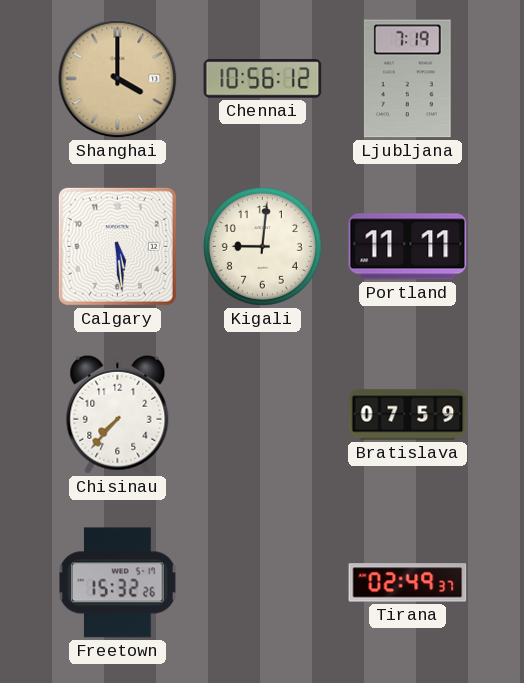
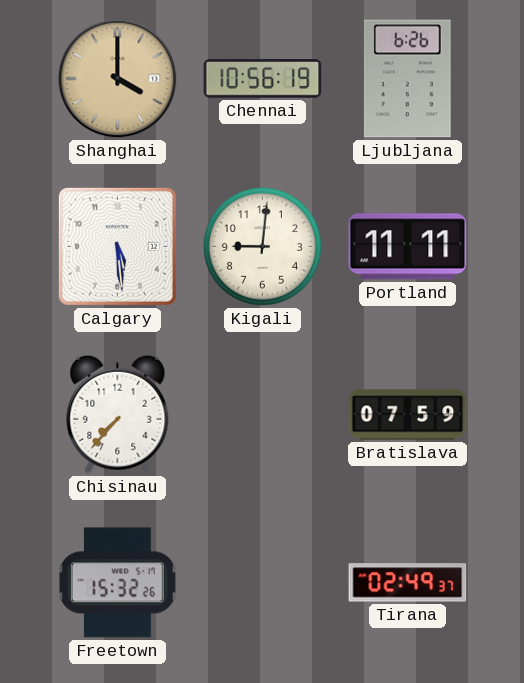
Chennai: 10:56:12 -> 10:56:19 (263, 79)
Ljubljana: 7:19 -> 6:26 (407, 79)
